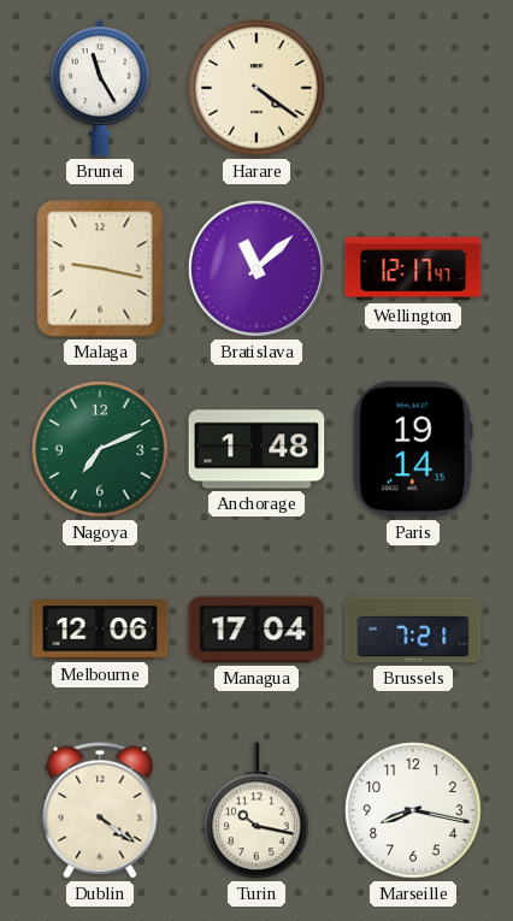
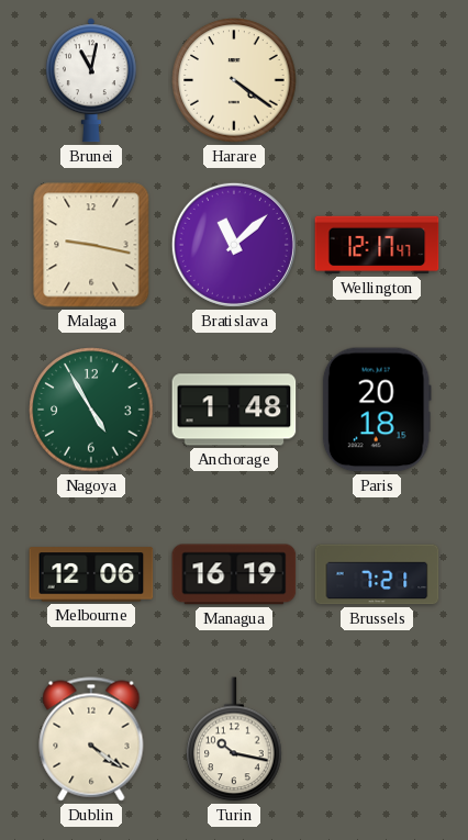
Brunei: 11:25 -> 11:02 (91, 80)
Nagoya: 7:11 -> 4:55 (91, 410)
Paris: 19:14 -> 20:18 (377, 410)
Managua: 17:04 -> 16:19 (234, 574)
Marseille: 8:17 -> none (413, 810)
